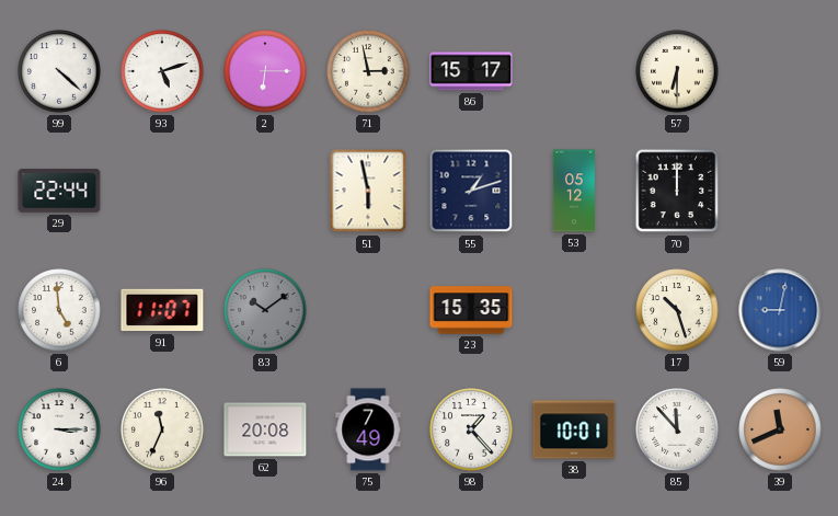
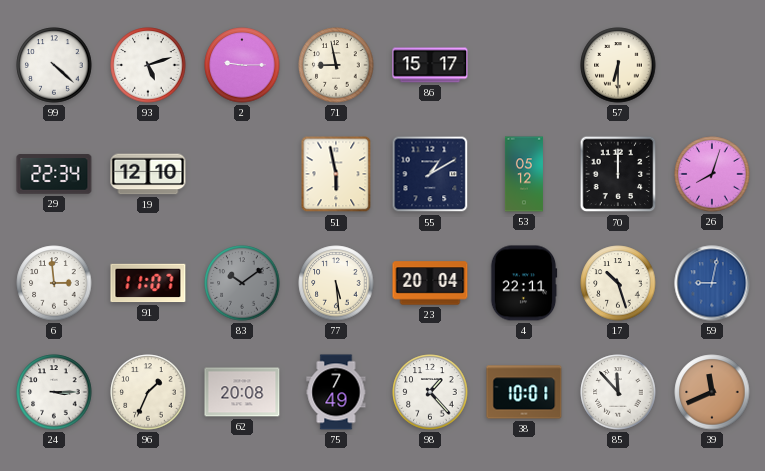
2: 6:15 -> 9:15 (242, 65)
71: 2:58 -> 8:58 (336, 65)
29: 22:44 -> 22:34 (54, 174)
19: none -> 12:10 (148, 174)
55: 1:12 -> 1:10 (430, 174)
26: none -> 8:03 (712, 174)
6: 4:59 -> 2:59 (54, 283)
77: none -> 5:29 (336, 283)
23: 15:35 -> 20:04 (430, 283)
4: none -> 22:11 (524, 283)
96: 11:34 -> 1:34 (148, 392)
